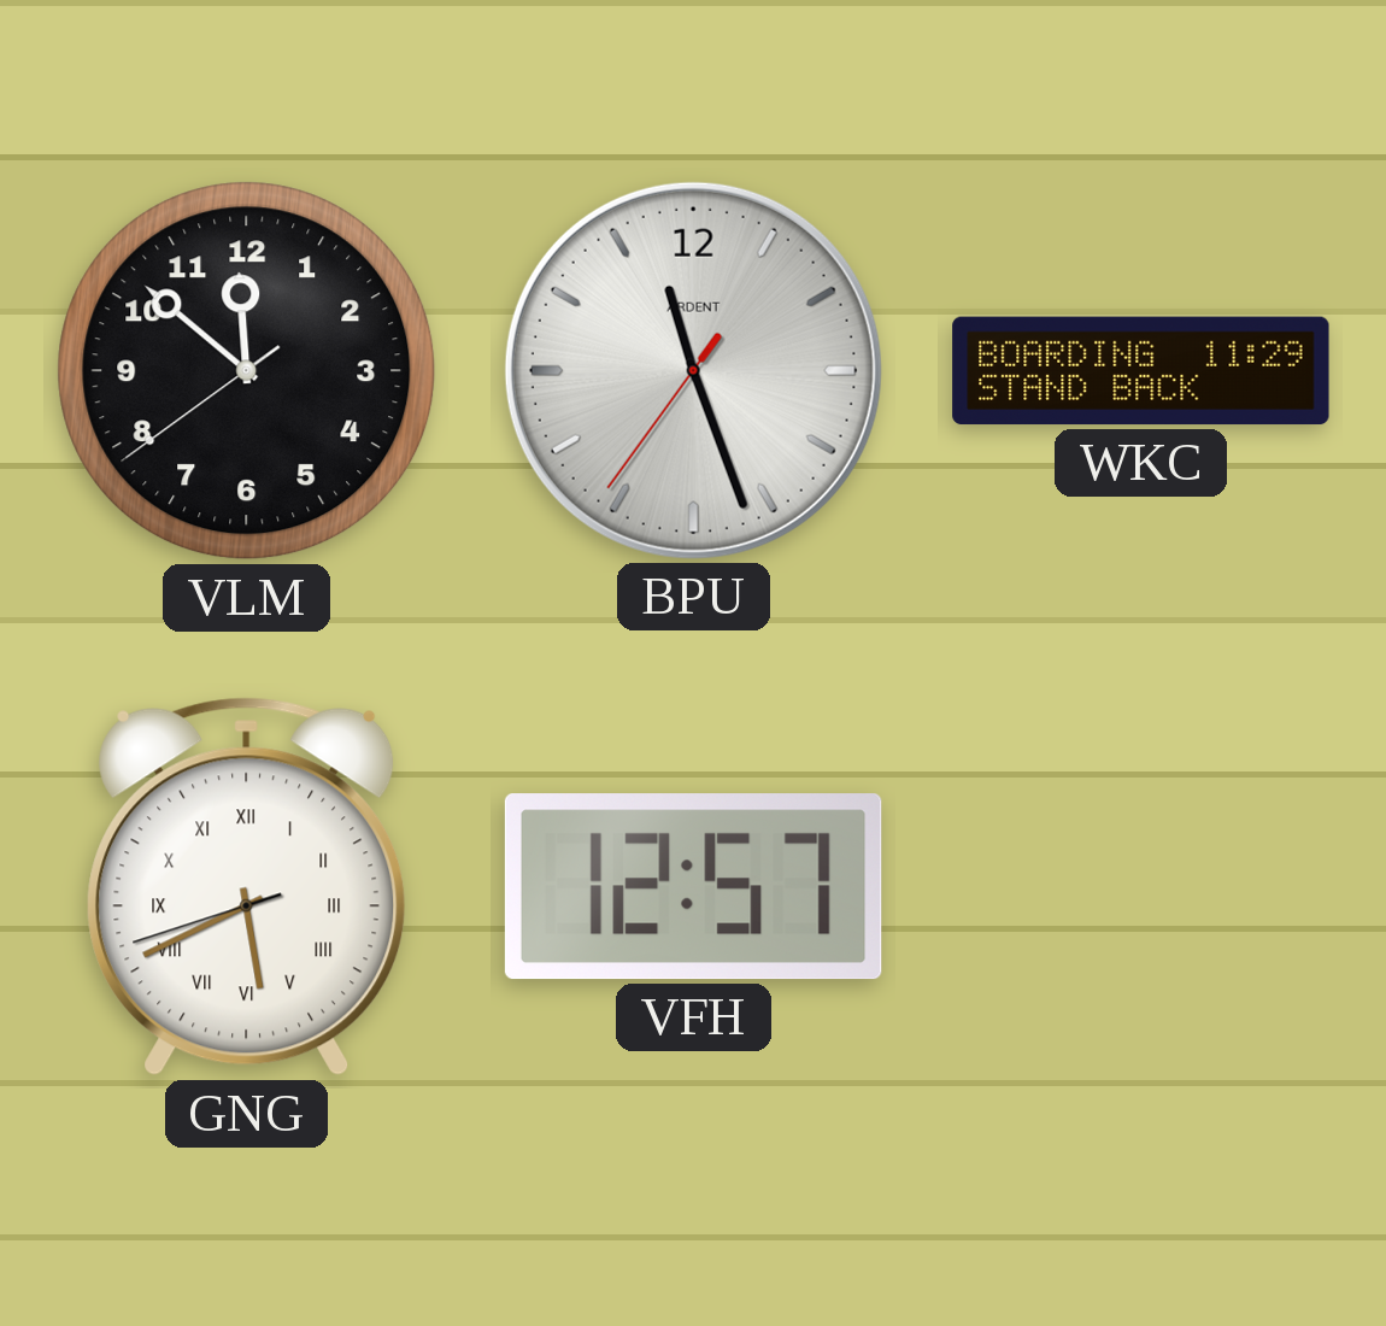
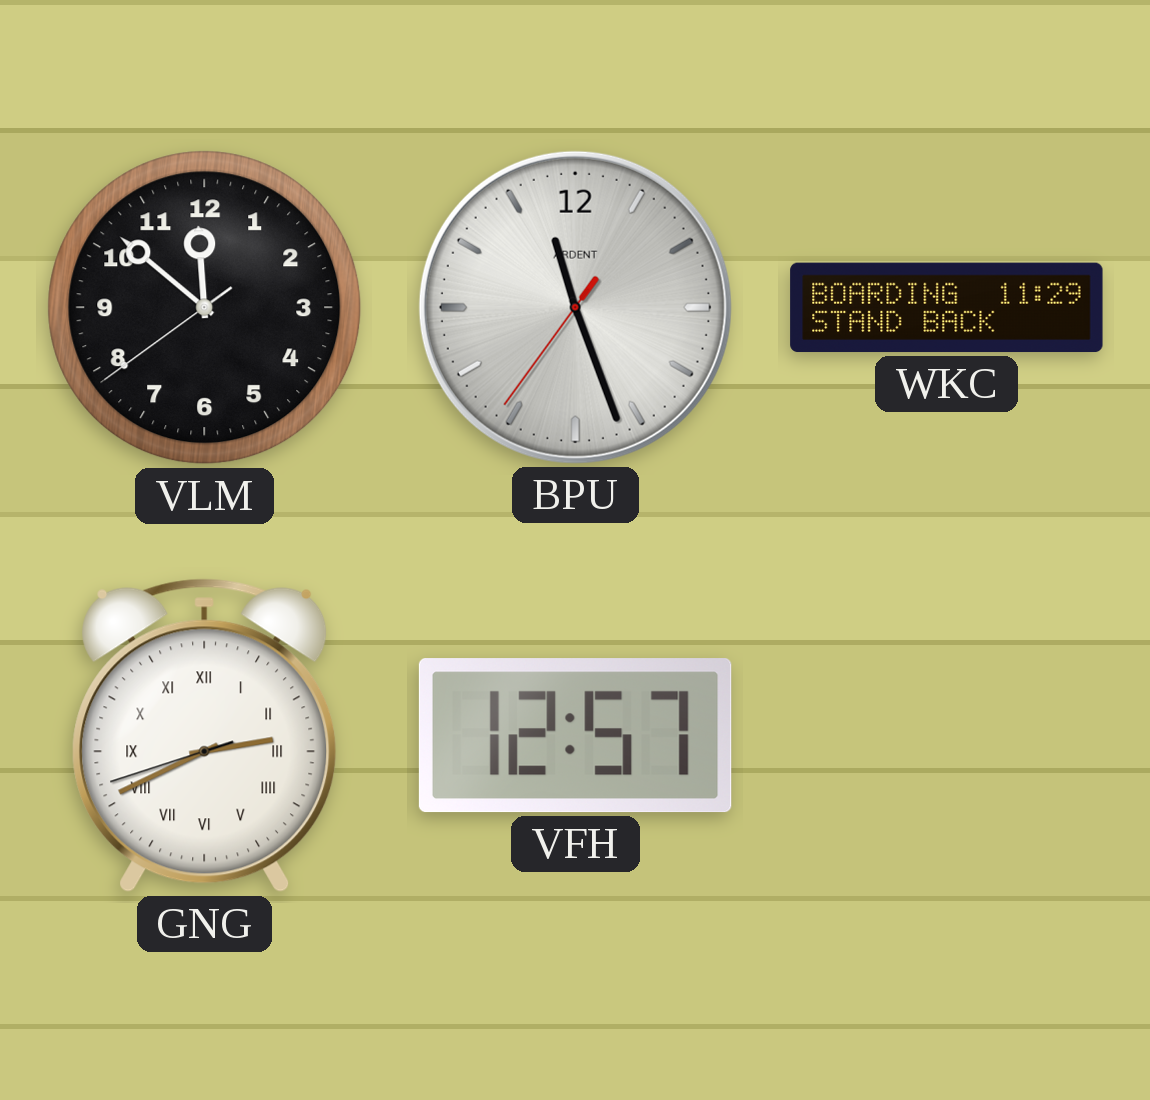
GNG: 5:40 -> 2:40 (205, 736)
